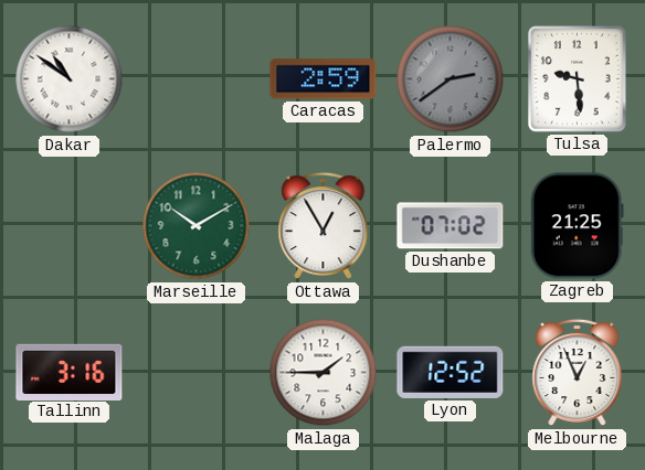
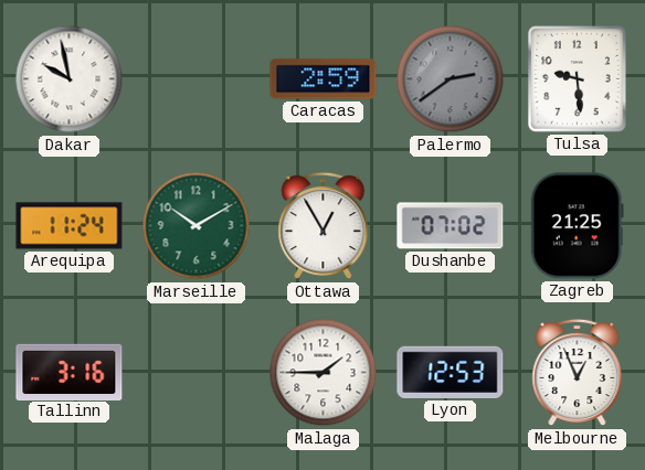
Dakar: 10:51 -> 9:58 (70, 79)
Arequipa: none -> 11:24 (70, 226)
Lyon: 12:52 -> 12:53 (451, 372)
